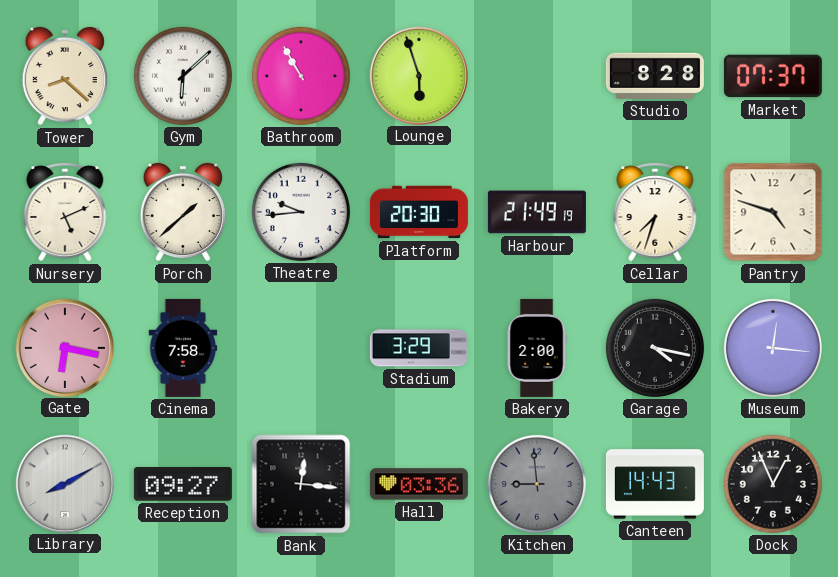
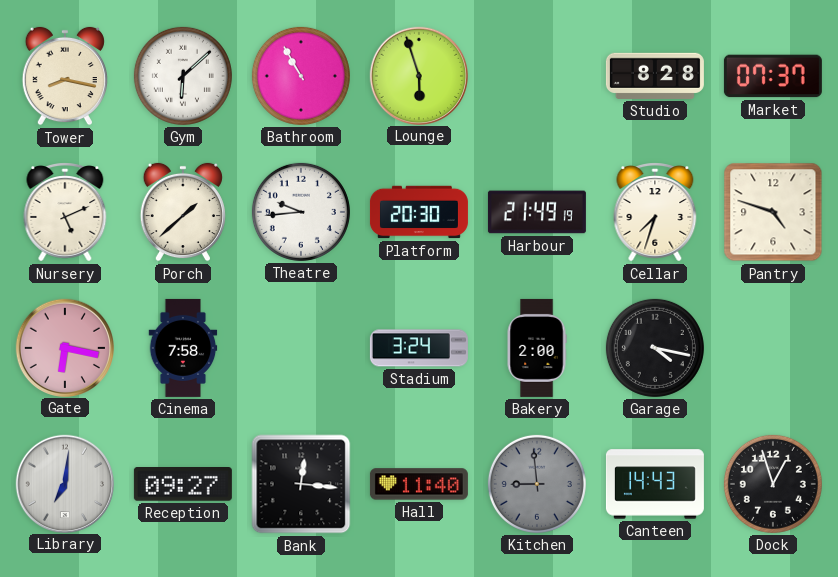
Tower: 8:22 -> 8:17 (65, 76)
Stadium: 3:29 -> 3:24 (419, 348)
Museum: 12:16 -> none (773, 348)
Library: 8:10 -> 7:01 (64, 483)
Hall: 03:36 -> 11:40 (419, 484)
Dock: 12:56 -> 12:57 (773, 484)
